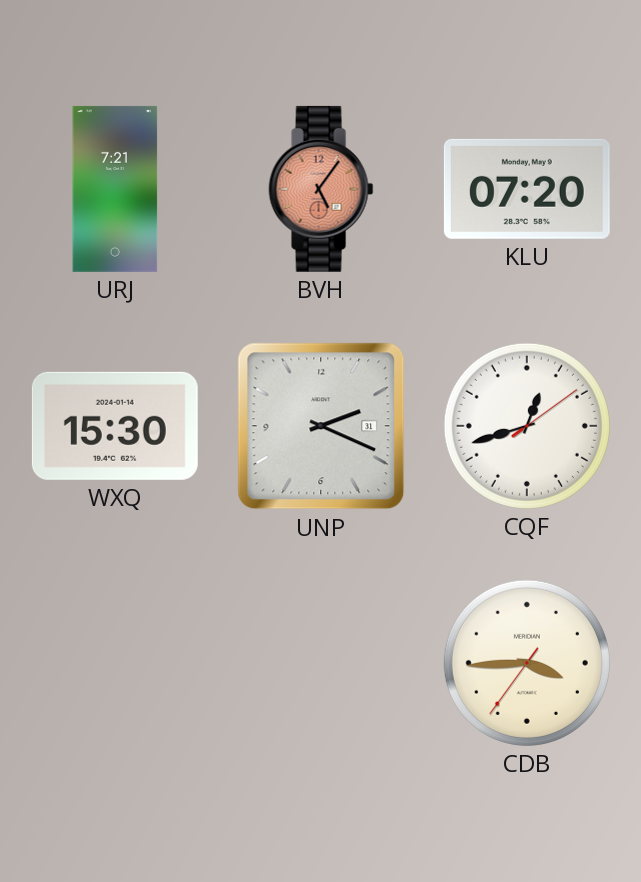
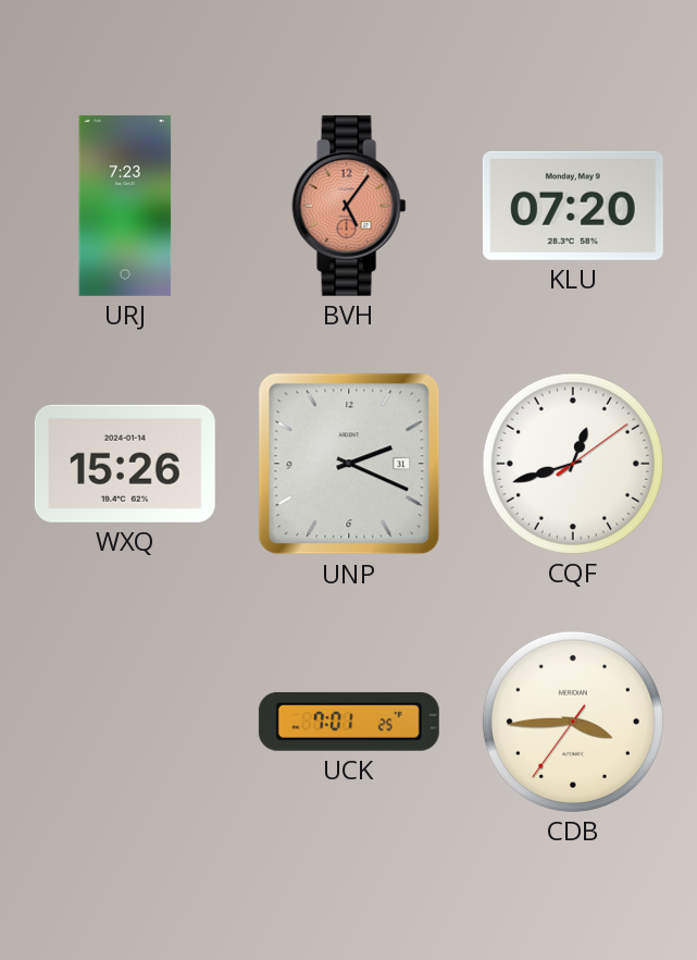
URJ: 7:21 -> 7:23 (125, 206)
WXQ: 15:30 -> 15:26 (125, 464)
UCK: none -> 7:01 (349, 722)
